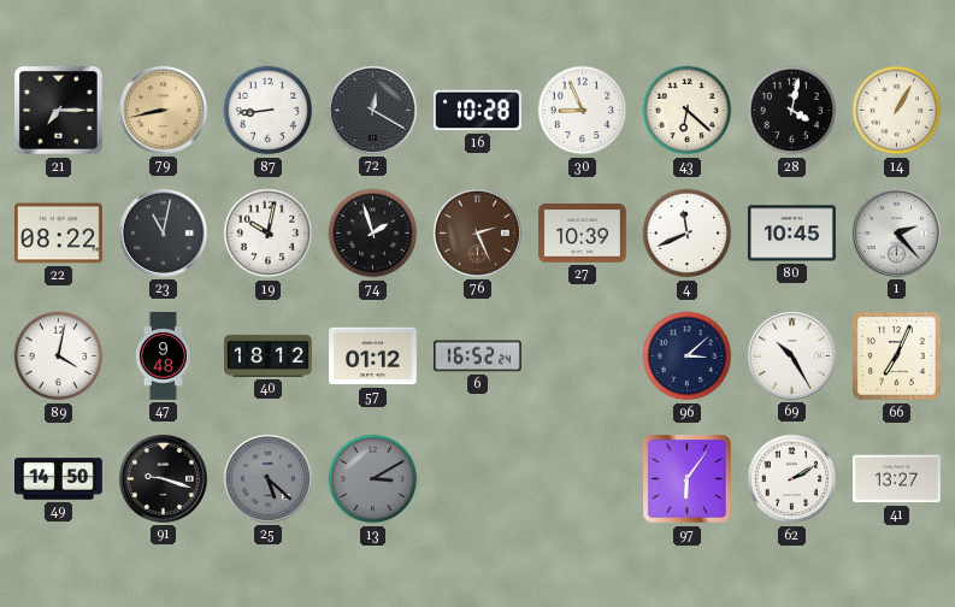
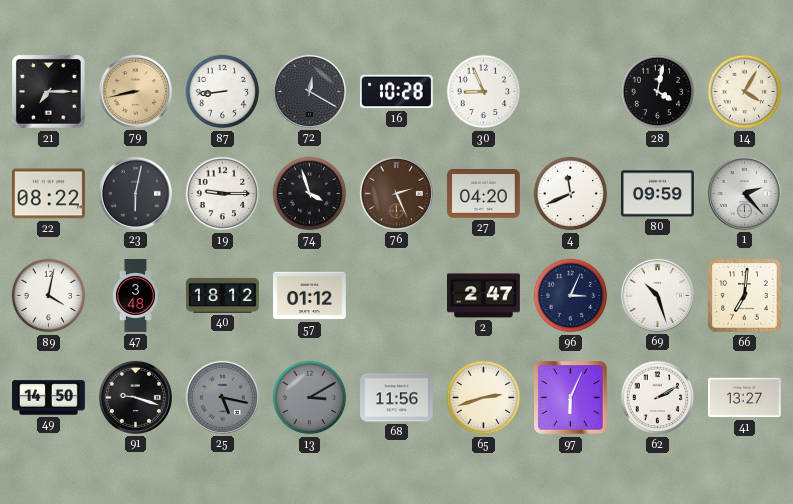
43: 6:22 -> none (688, 111)
14: 1:05 -> 4:05 (745, 92)
23: 11:02 -> 6:02 (135, 193)
19: 10:02 -> 9:15 (223, 194)
74: 1:57 -> 3:57 (310, 194)
27: 10:39 -> 04:20 (484, 194)
80: 10:45 -> 09:59 (658, 194)
47: 9:48 -> 3:48 (135, 296)
6: 16:52 -> none (478, 356)
2: none -> 2:47 (484, 296)
96: 3:08 -> 3:04 (571, 296)
69: 10:25 -> 10:27 (657, 295)
66: 7:04 -> 7:01 (745, 296)
25: 5:22 -> 5:17 (222, 397)
68: none -> 11:56 (397, 398)
65: none -> 2:42 (484, 398)
97: 6:06 -> 6:04 (571, 398)
